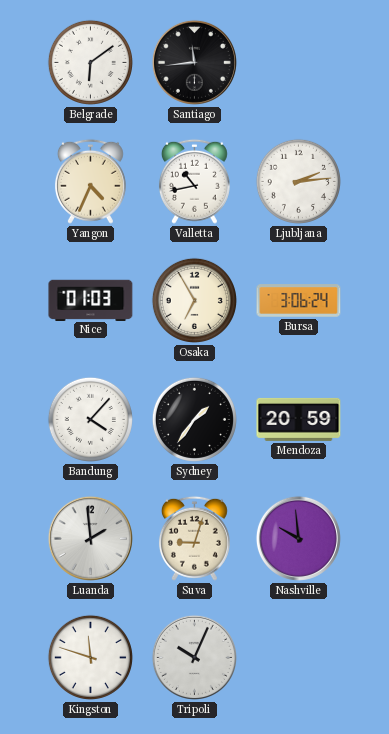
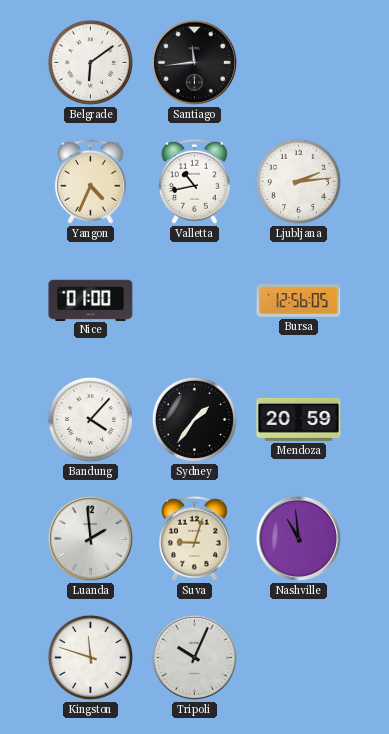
Nice: 01:03 -> 01:00 (91, 300)
Osaka: 6:55 -> none (194, 300)
Bursa: 3:06 -> 12:56 (299, 301)
Nashville: 9:59 -> 10:59 (298, 538)
